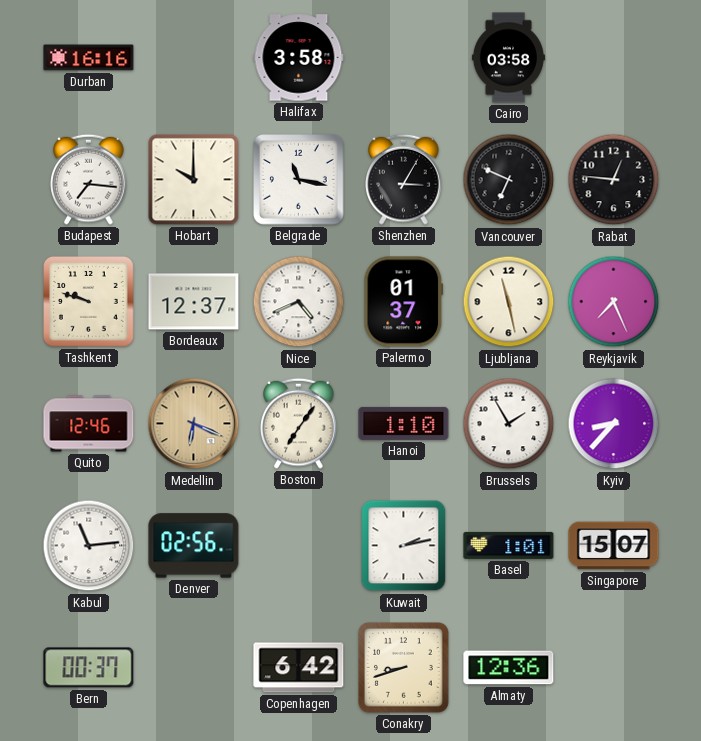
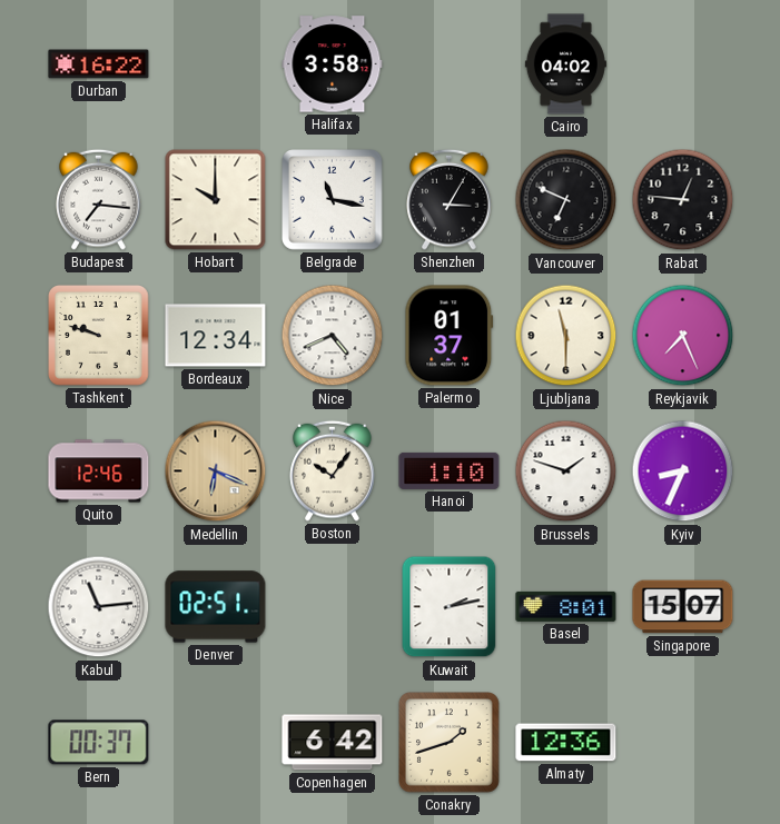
Durban: 16:16 -> 16:22 (99, 64)
Cairo: 03:58 -> 04:02 (565, 64)
Bordeaux: 12:37 -> 12:34 (216, 336)
Ljubljana: 11:28 -> 11:30 (566, 336)
Boston: 7:06 -> 10:06 (333, 470)
Brussels: 1:55 -> 1:48 (566, 471)
Kyiv: 8:37 -> 8:34 (683, 471)
Denver: 02:56 -> 02:51 (216, 607)
Basel: 1:01 -> 8:01 (566, 606)
Conakry: 8:42 -> 1:42 (450, 743)
